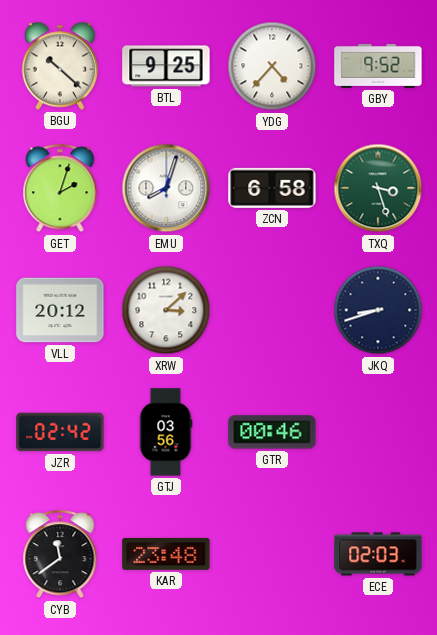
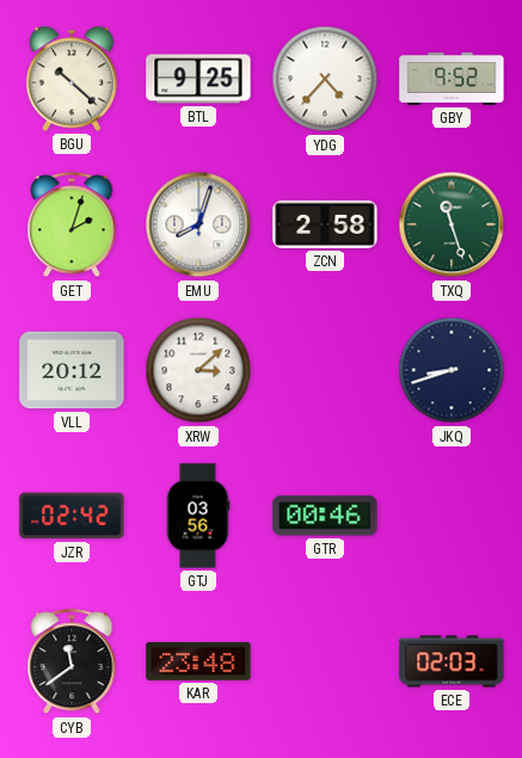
ZCN: 6:58 -> 2:58 (325, 224)
TXQ: 3:27 -> 11:27 (452, 224)
